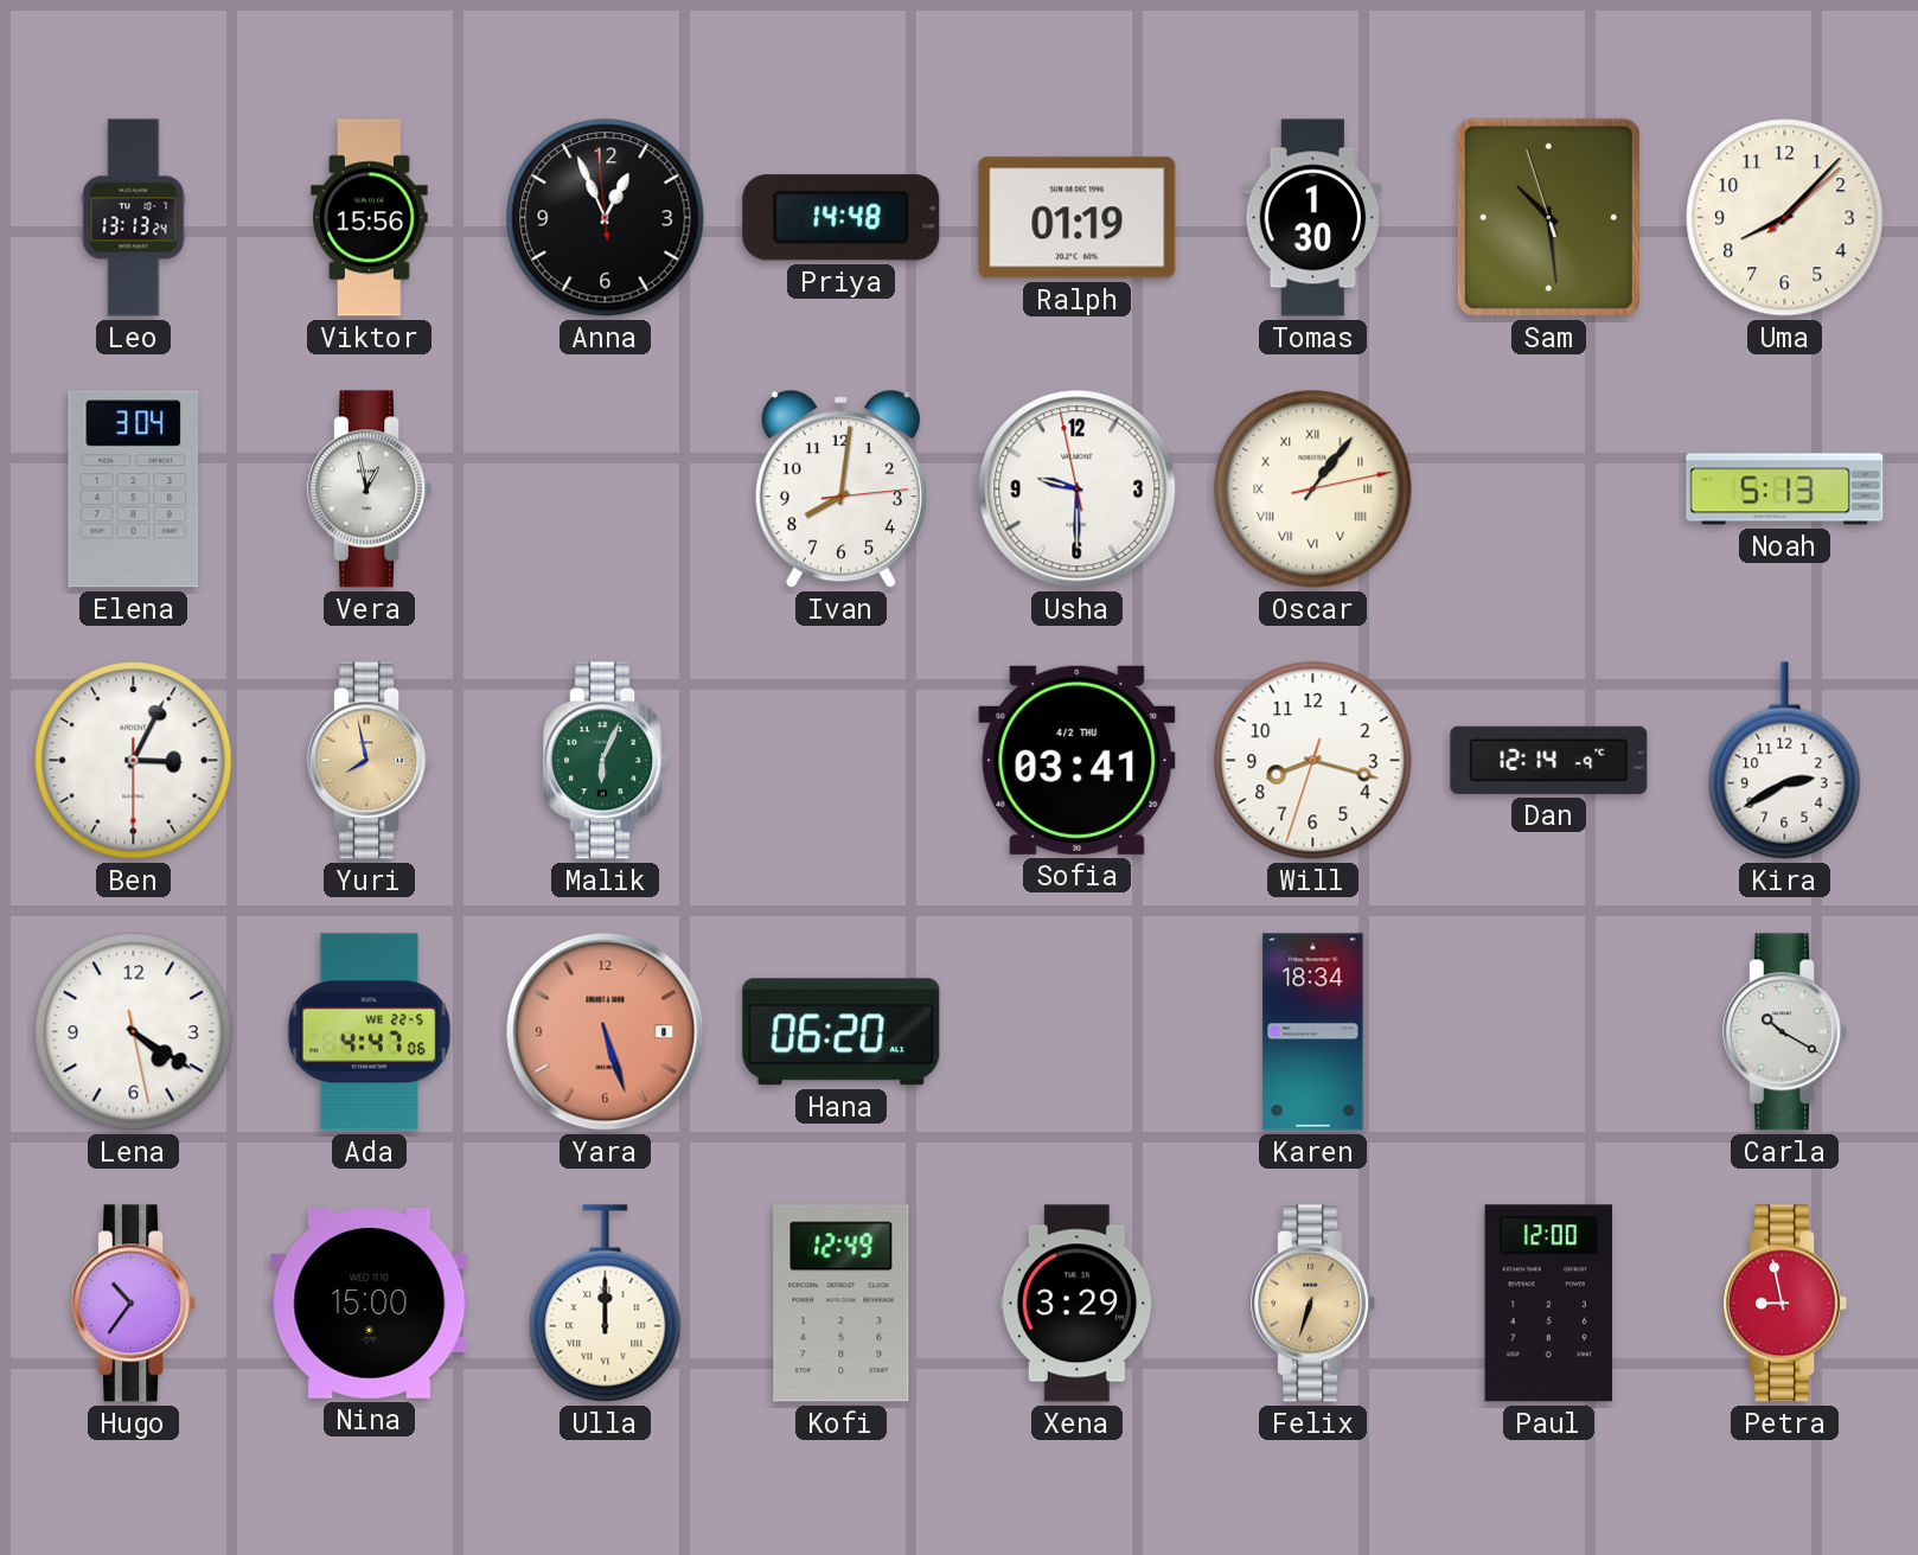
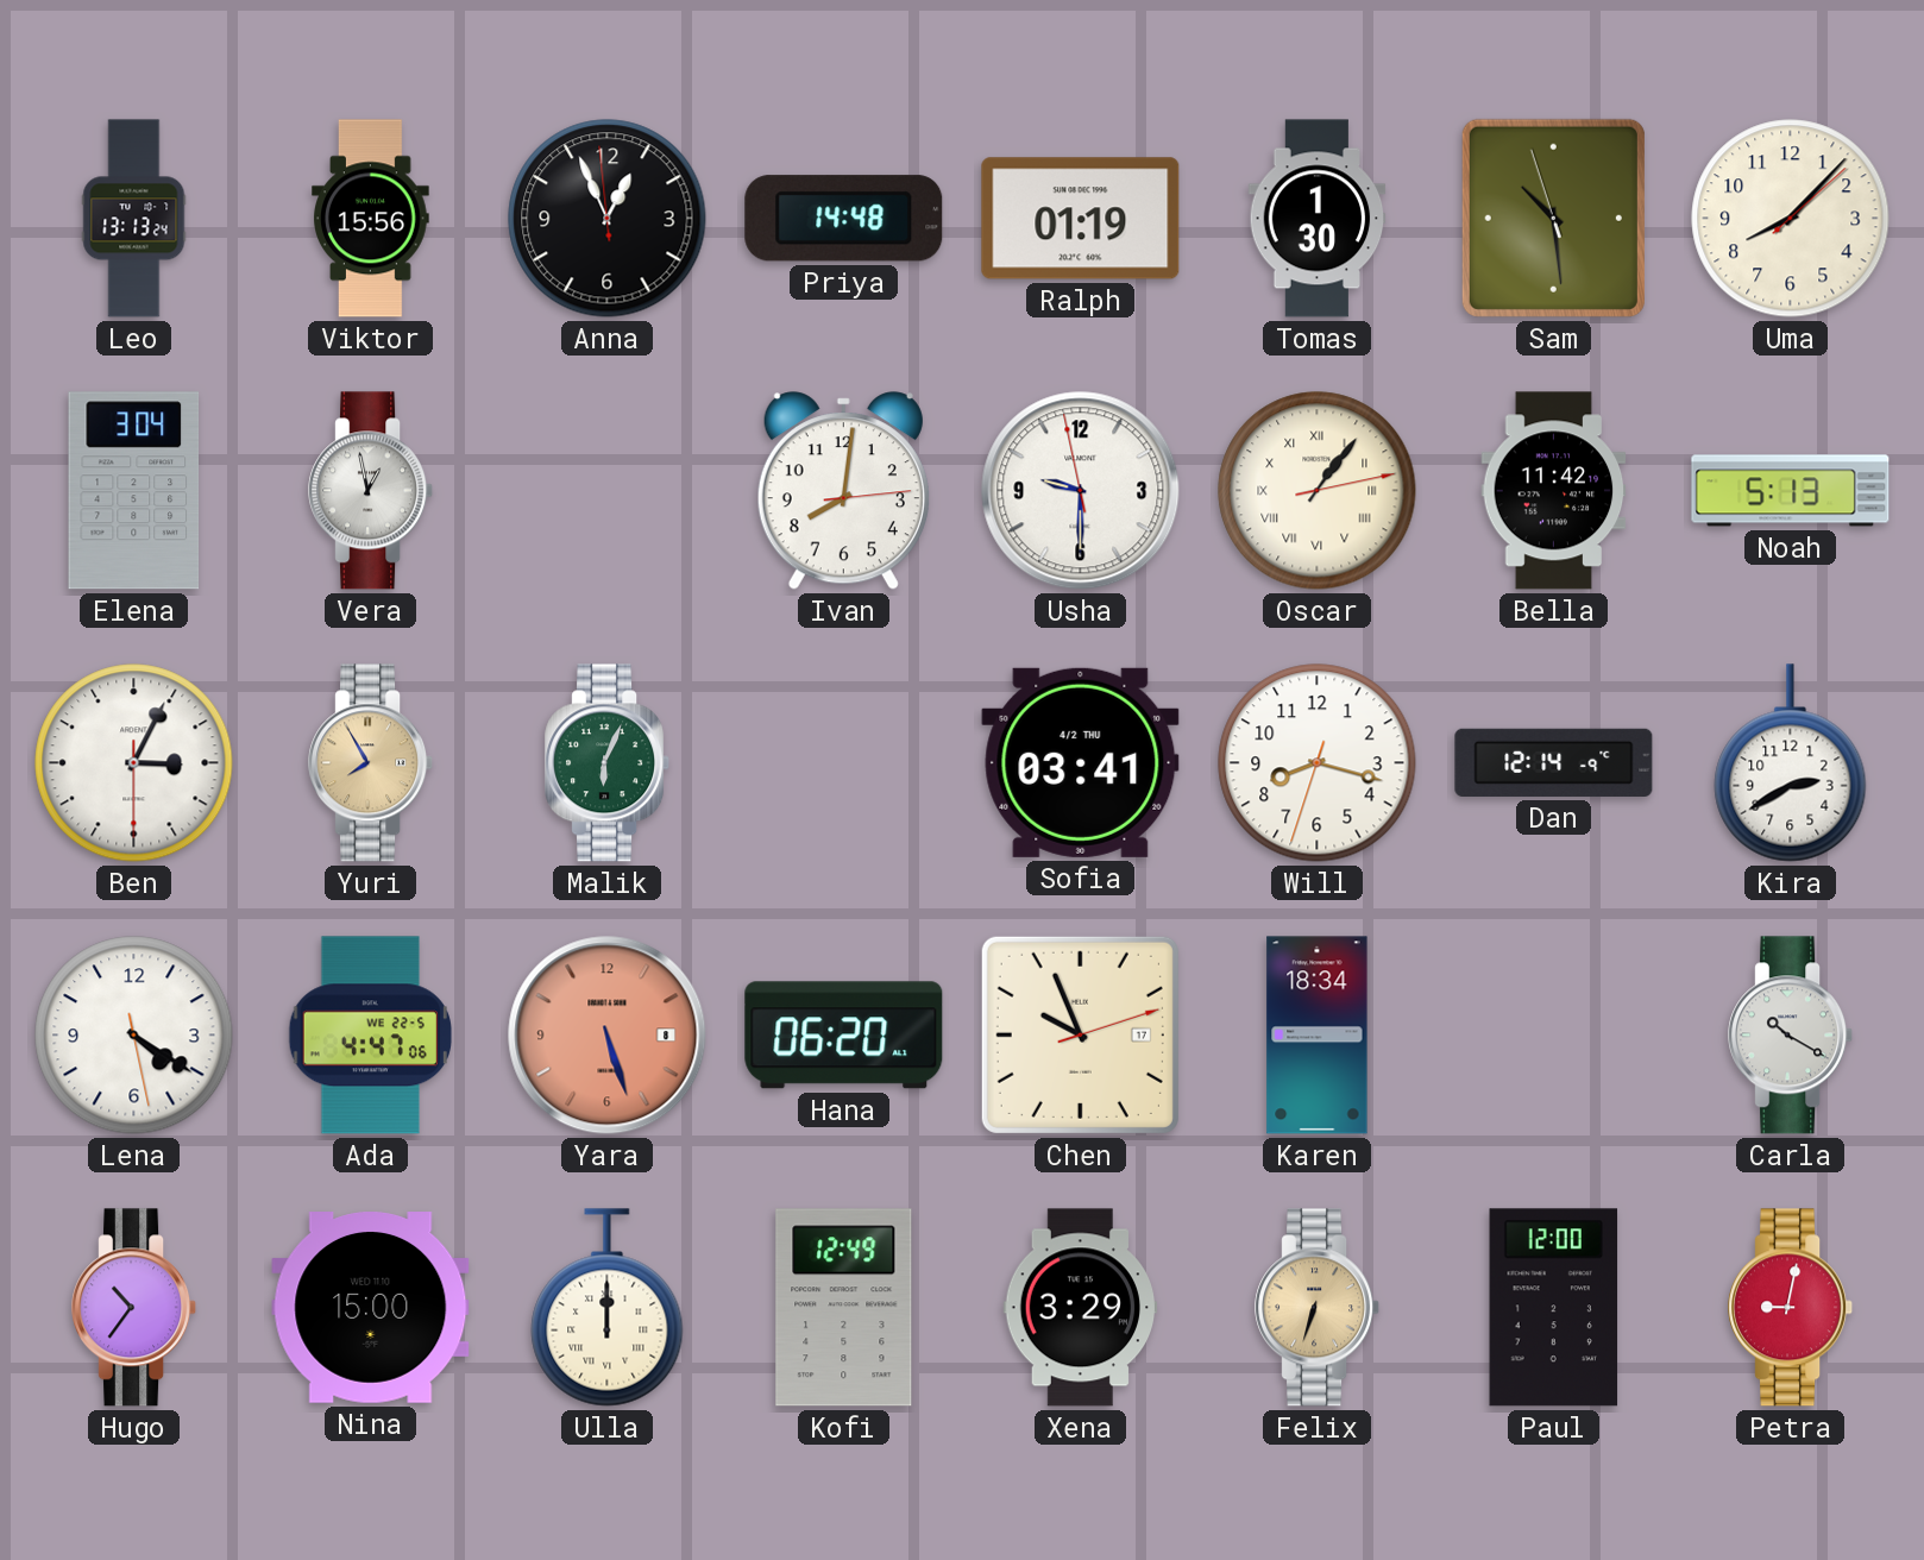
Bella: none -> 11:42 (1554, 491)
Yuri: 7:58 -> 7:55 (371, 763)
Chen: none -> 9:56 (1080, 1034)
Petra: 8:58 -> 9:02 (1791, 1308)
